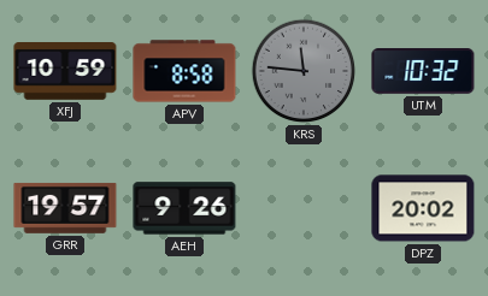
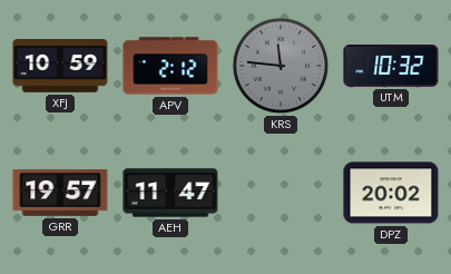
APV: 8:58 -> 2:12 (170, 66)
AEH: 9:26 -> 11:47 (170, 193)
